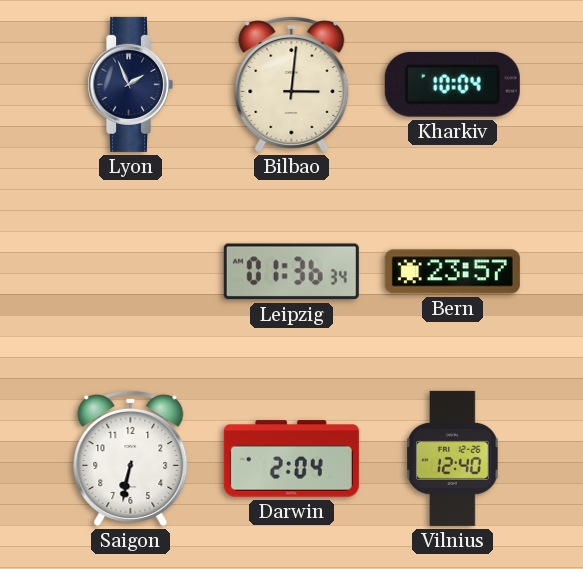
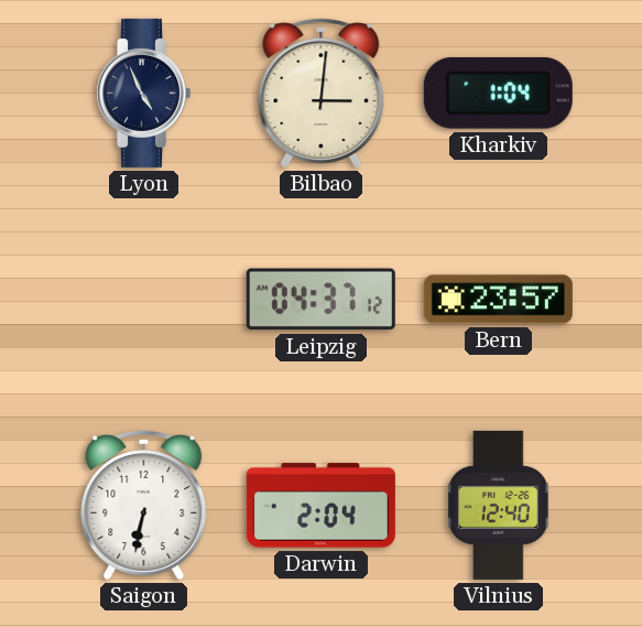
Lyon: 1:56 -> 4:56 (144, 93)
Kharkiv: 10:04 -> 1:04 (498, 93)
Leipzig: 01:36 -> 04:37 (320, 300)
